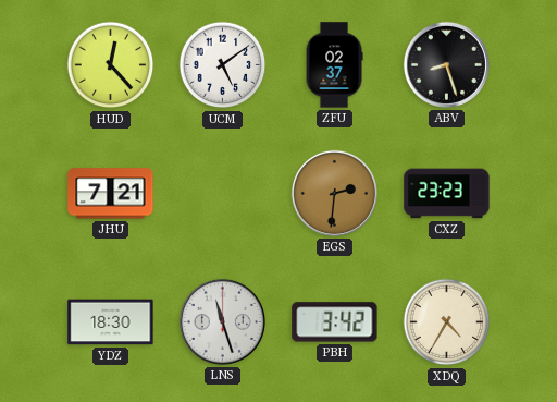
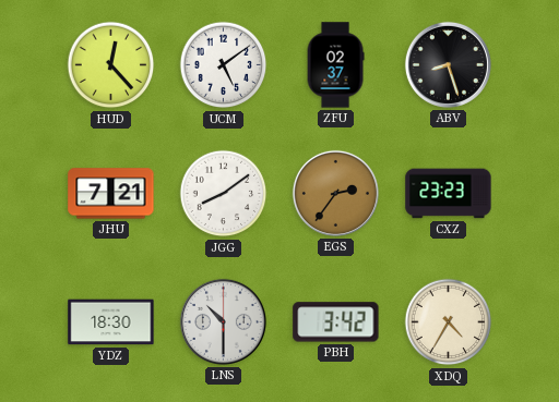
JGG: none -> 8:09 (224, 194)
EGS: 2:31 -> 2:36 (335, 193)
LNS: 11:27 -> 10:30 (223, 321)
